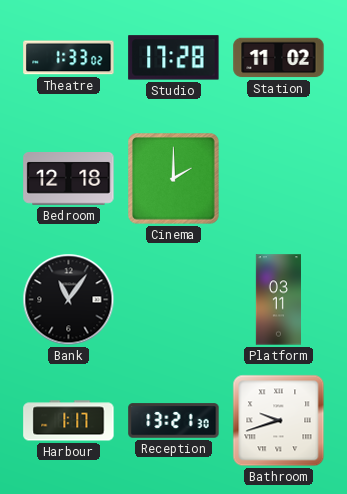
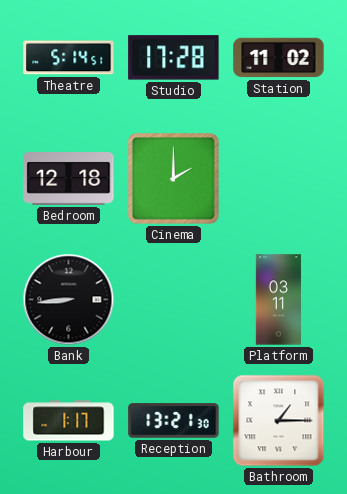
Theatre: 1:33 -> 5:14 (69, 58)
Bank: 11:06 -> 8:44 (69, 300)
Bathroom: 9:42 -> 1:15 (279, 421)
